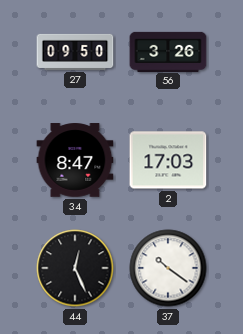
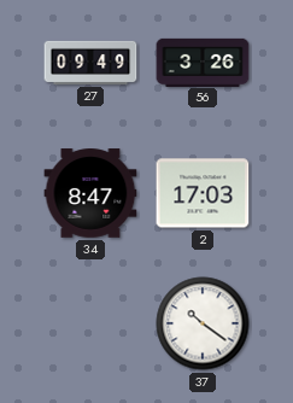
27: 09:50 -> 09:49 (90, 63)
44: 12:26 -> none (75, 268)
